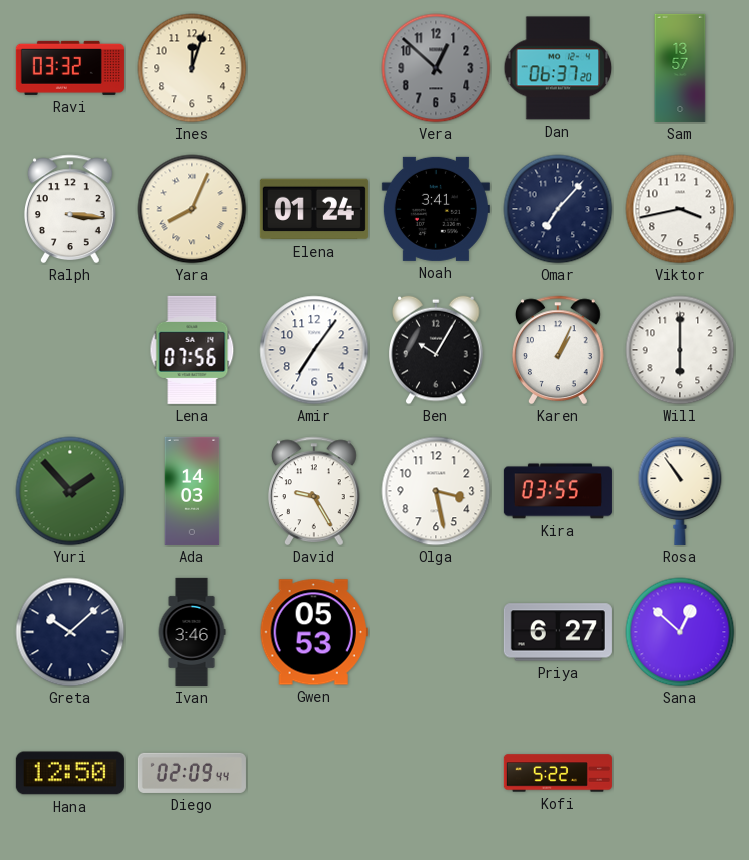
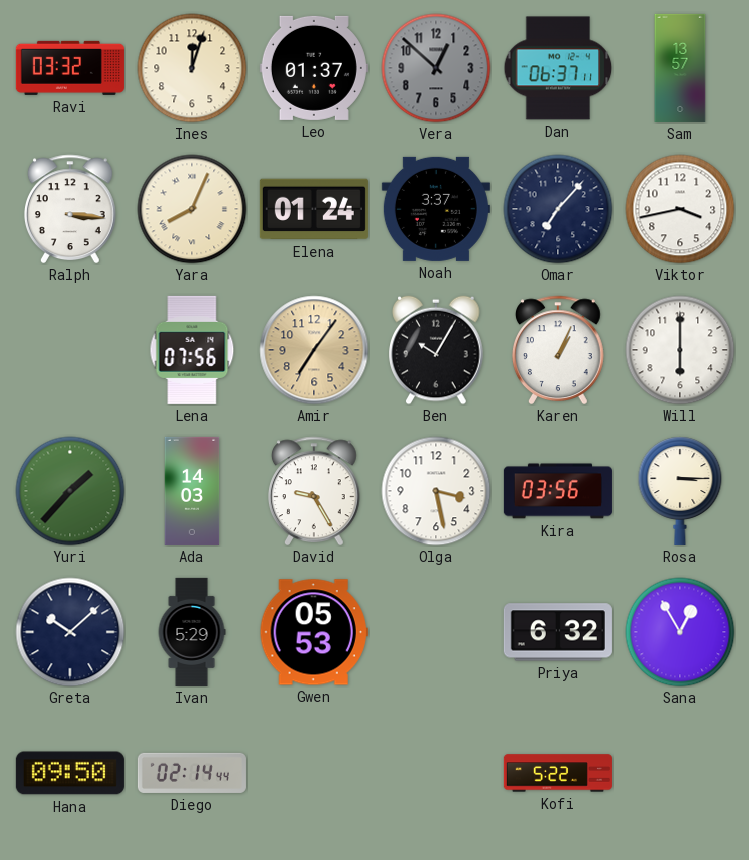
Leo: none -> 01:37 (314, 68)
Dan: 06:37:20 -> 06:37:11 (558, 68)
Noah: 3:41 -> 3:37 (436, 209)
Amir dial: white -> champagne (314, 350)
Yuri: 1:53 -> 1:37 (70, 491)
Kira: 03:55 -> 03:56 (558, 491)
Rosa: 10:54 -> 3:15 (680, 491)
Ivan: 3:46 -> 5:29 (192, 632)
Priya: 6:27 -> 6:32 (558, 632)
Sana: 12:52 -> 12:55 (680, 632)
Hana: 12:50 -> 09:50 (70, 773)
Diego: 02:09 -> 02:14 (192, 773)
